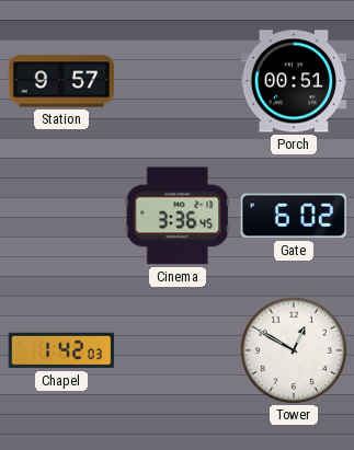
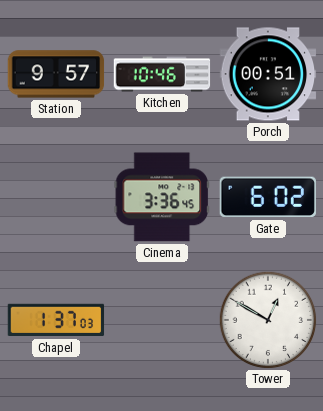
Kitchen: none -> 10:46 (162, 74)
Chapel: 1:42 -> 1:37 (56, 320)
